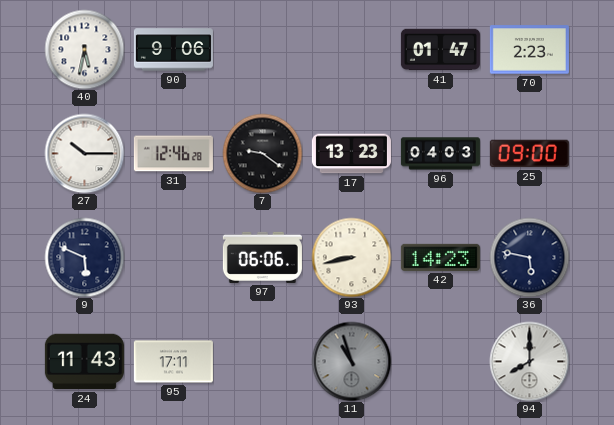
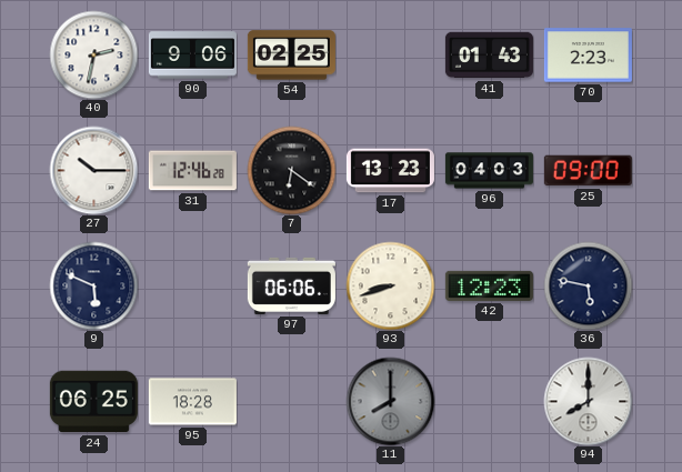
40: 5:32 -> 2:32 (93, 54)
54: none -> 02:25 (291, 56)
41: 01:47 -> 01:43 (489, 56)
7: 9:21 -> 6:21 (291, 170)
93: 8:43 -> 8:42 (390, 285)
42: 14:23 -> 12:23 (489, 285)
24: 11:43 -> 06:25 (93, 402)
95: 17:11 -> 18:28 (192, 402)
11: 10:57 -> 8:00 (390, 401)
